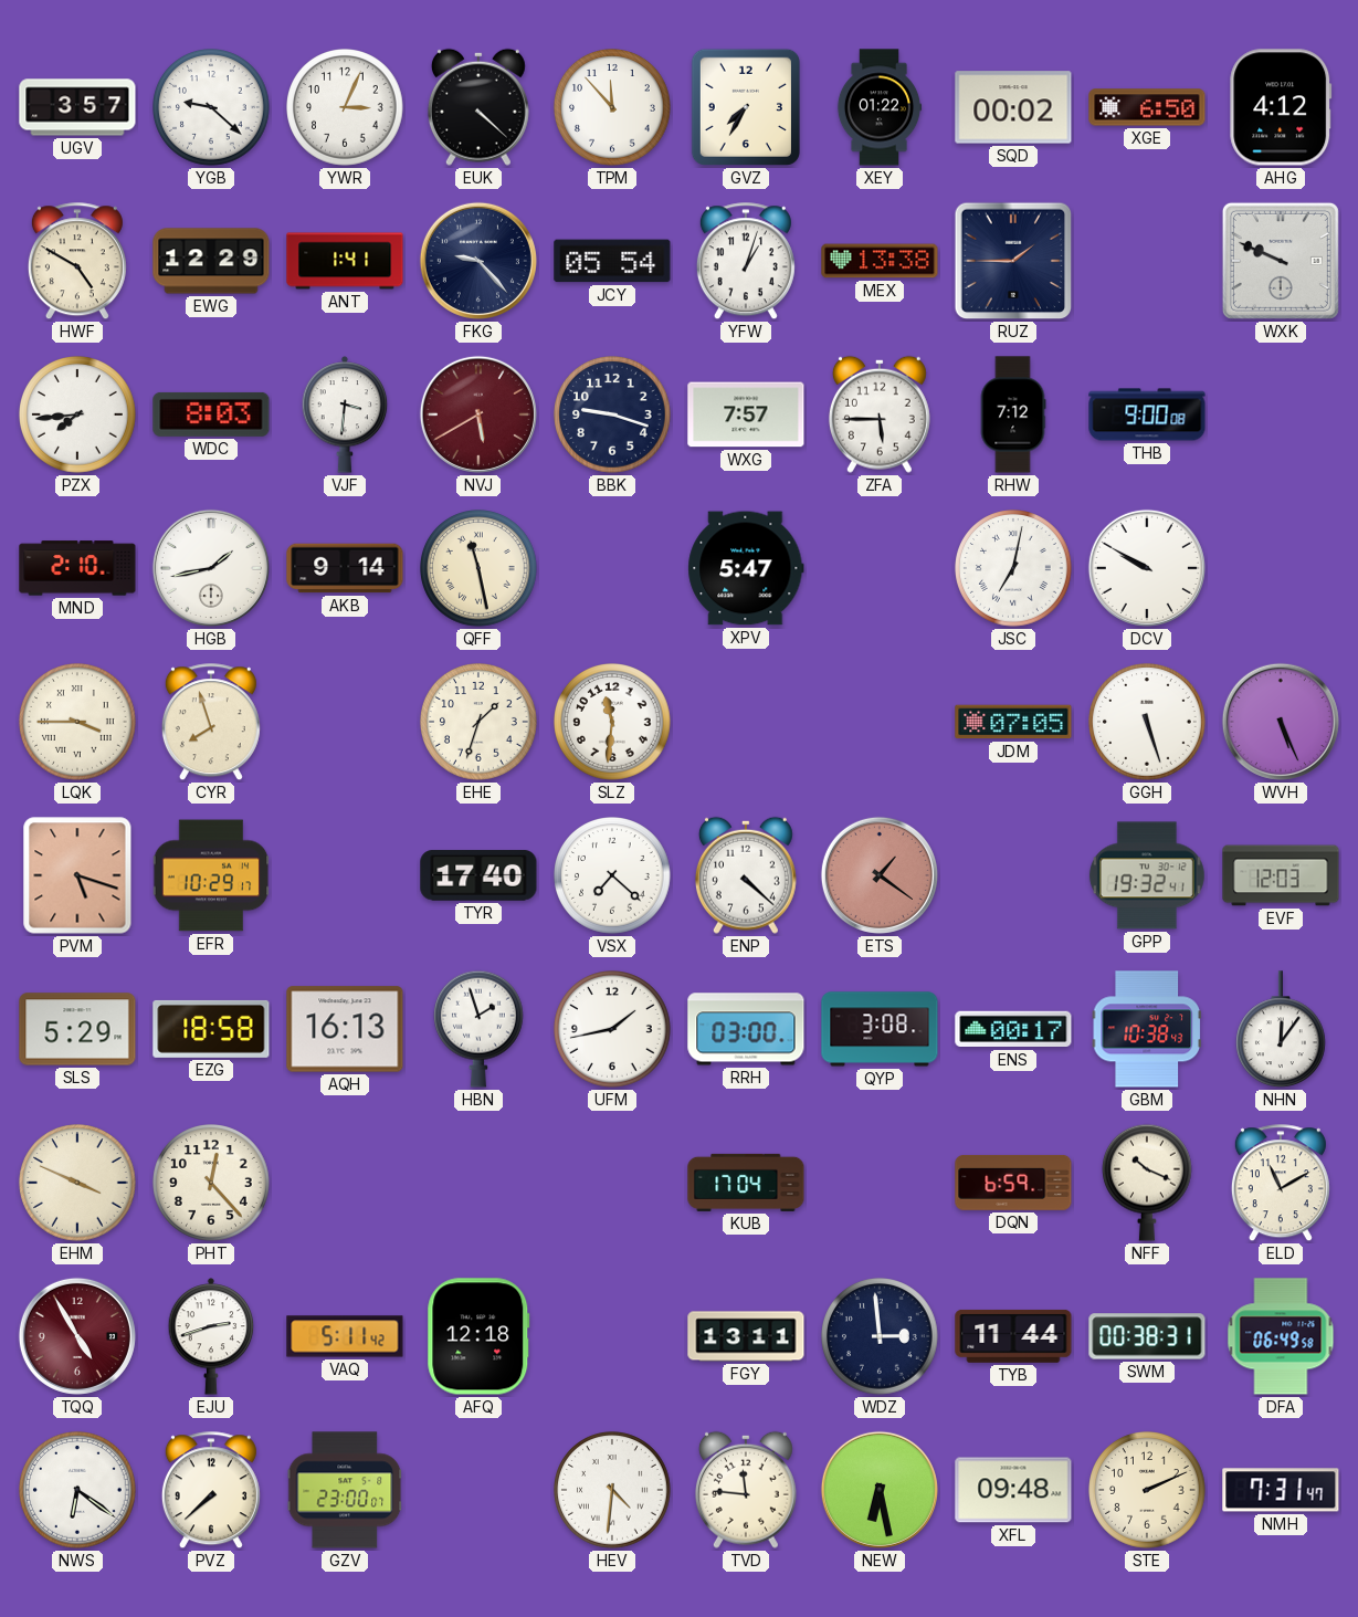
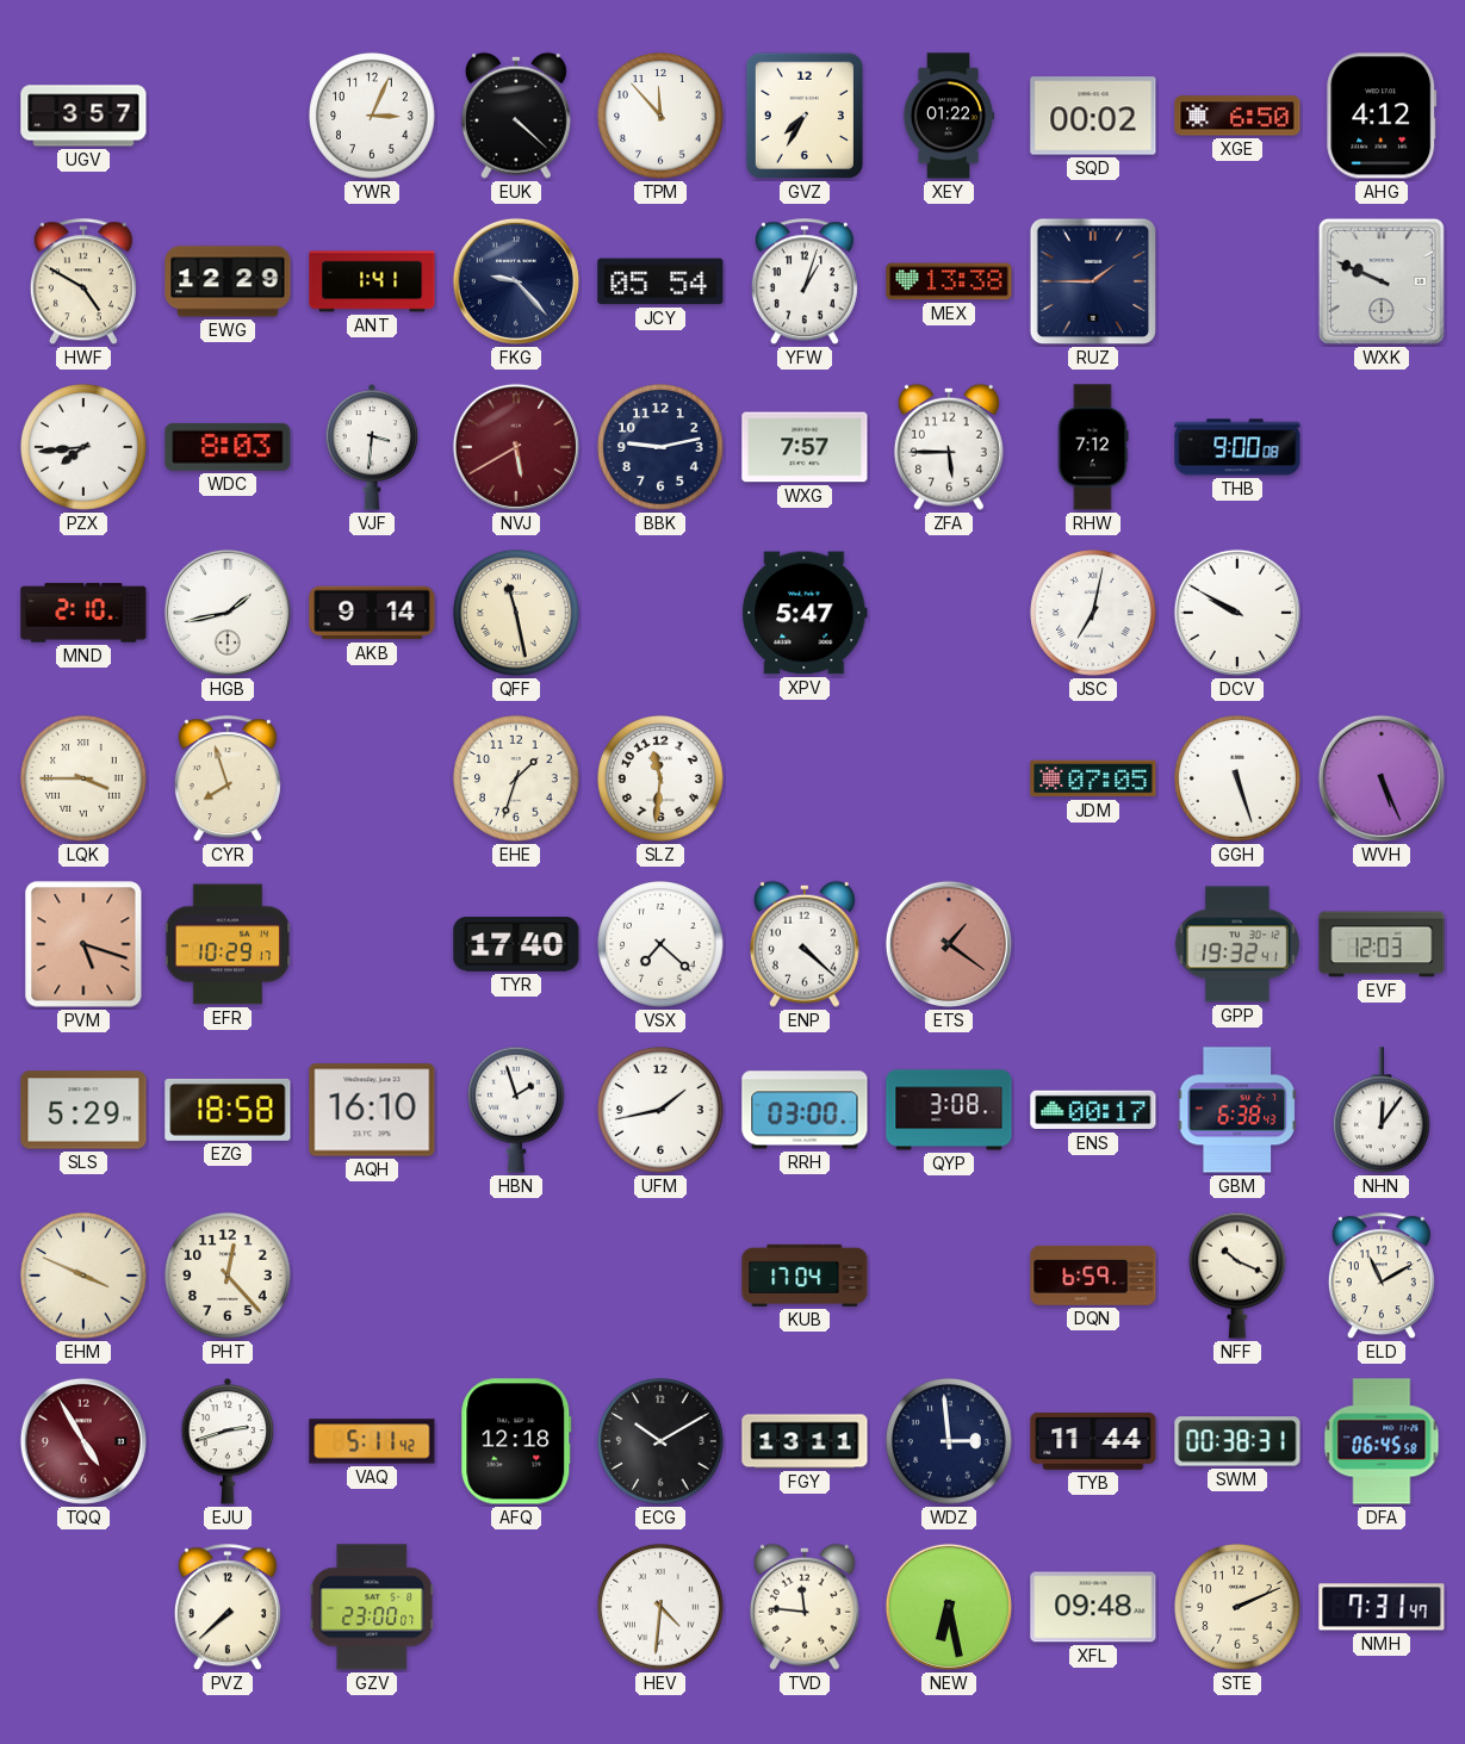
YGB: 9:22 -> none (211, 107)
BBK: 9:18 -> 9:13 (660, 447)
AQH: 16:13 -> 16:10 (372, 1110)
GBM: 10:38 -> 6:38 (1236, 1110)
ECG: none -> 10:10 (660, 1441)
DFA: 06:49 -> 06:45 (1382, 1441)
NWS: 6:21 -> none (77, 1490)
